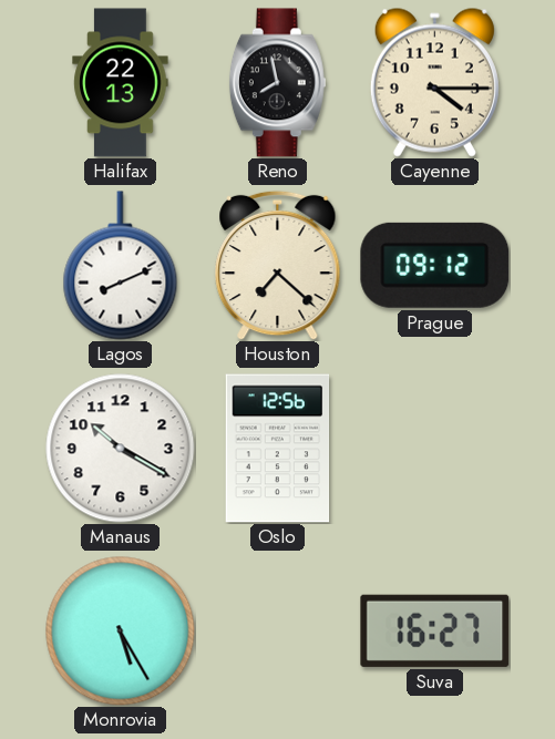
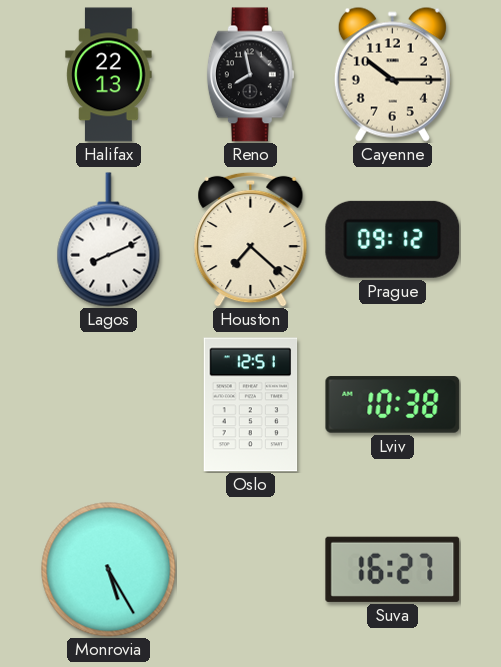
Cayenne: 4:15 -> 10:15 (392, 74)
Manaus: 10:20 -> none (121, 449)
Oslo: 12:56 -> 12:51 (251, 405)
Lviv: none -> 10:38 (393, 405)
